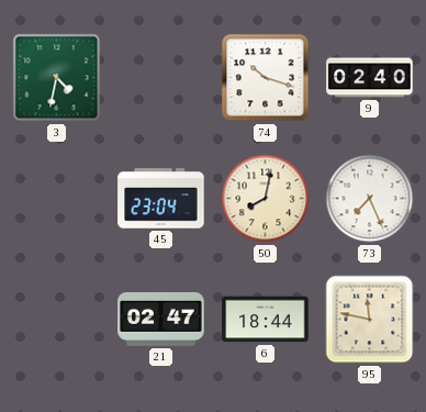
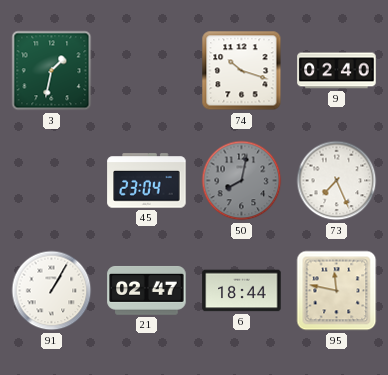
3: 4:32 -> 1:32 (52, 71)
50 dial: cream -> grey (242, 181)
91: none -> 1:05 (52, 291)
